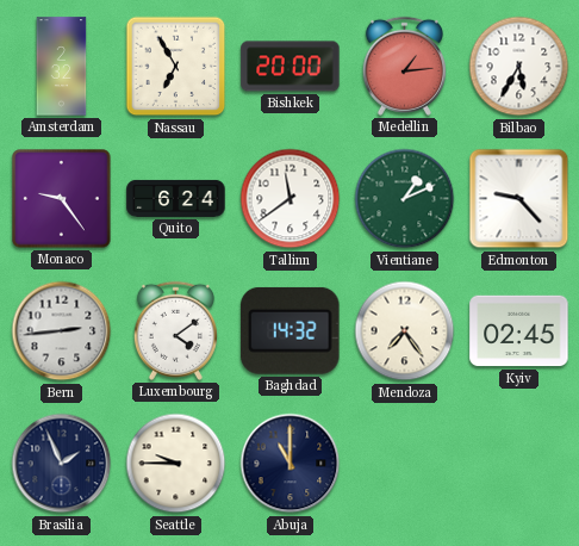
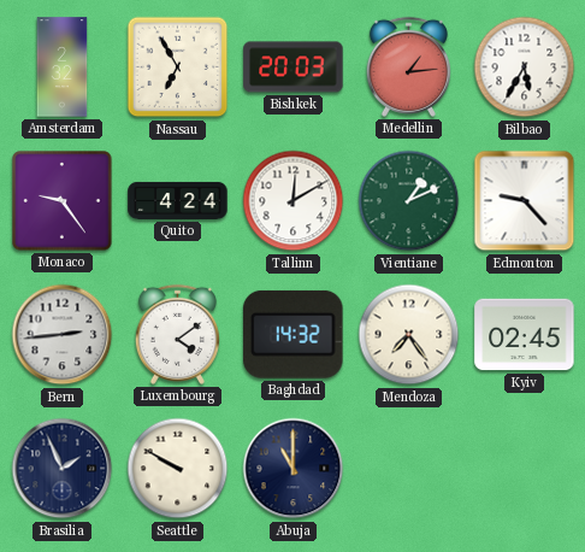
Bishkek: 20:00 -> 20:03 (294, 67)
Quito: 6:24 -> 4:24 (178, 200)
Tallinn: 11:39 -> 12:10 (294, 201)
Seattle: 9:45 -> 9:50 (178, 469)
